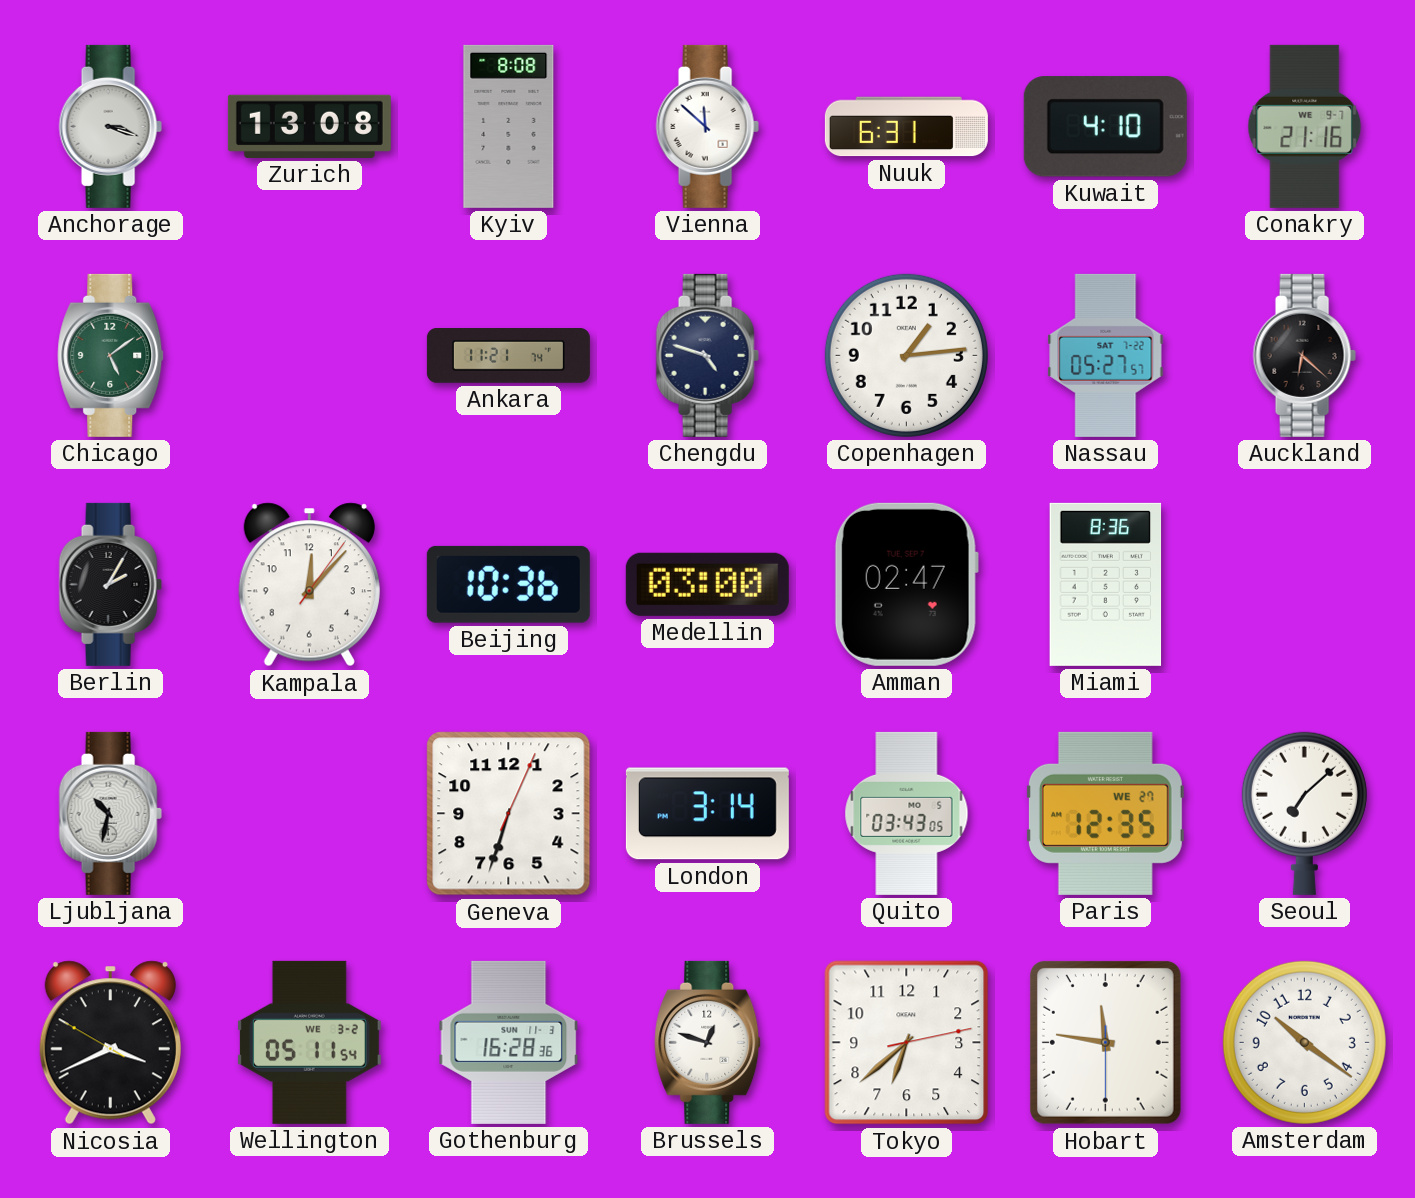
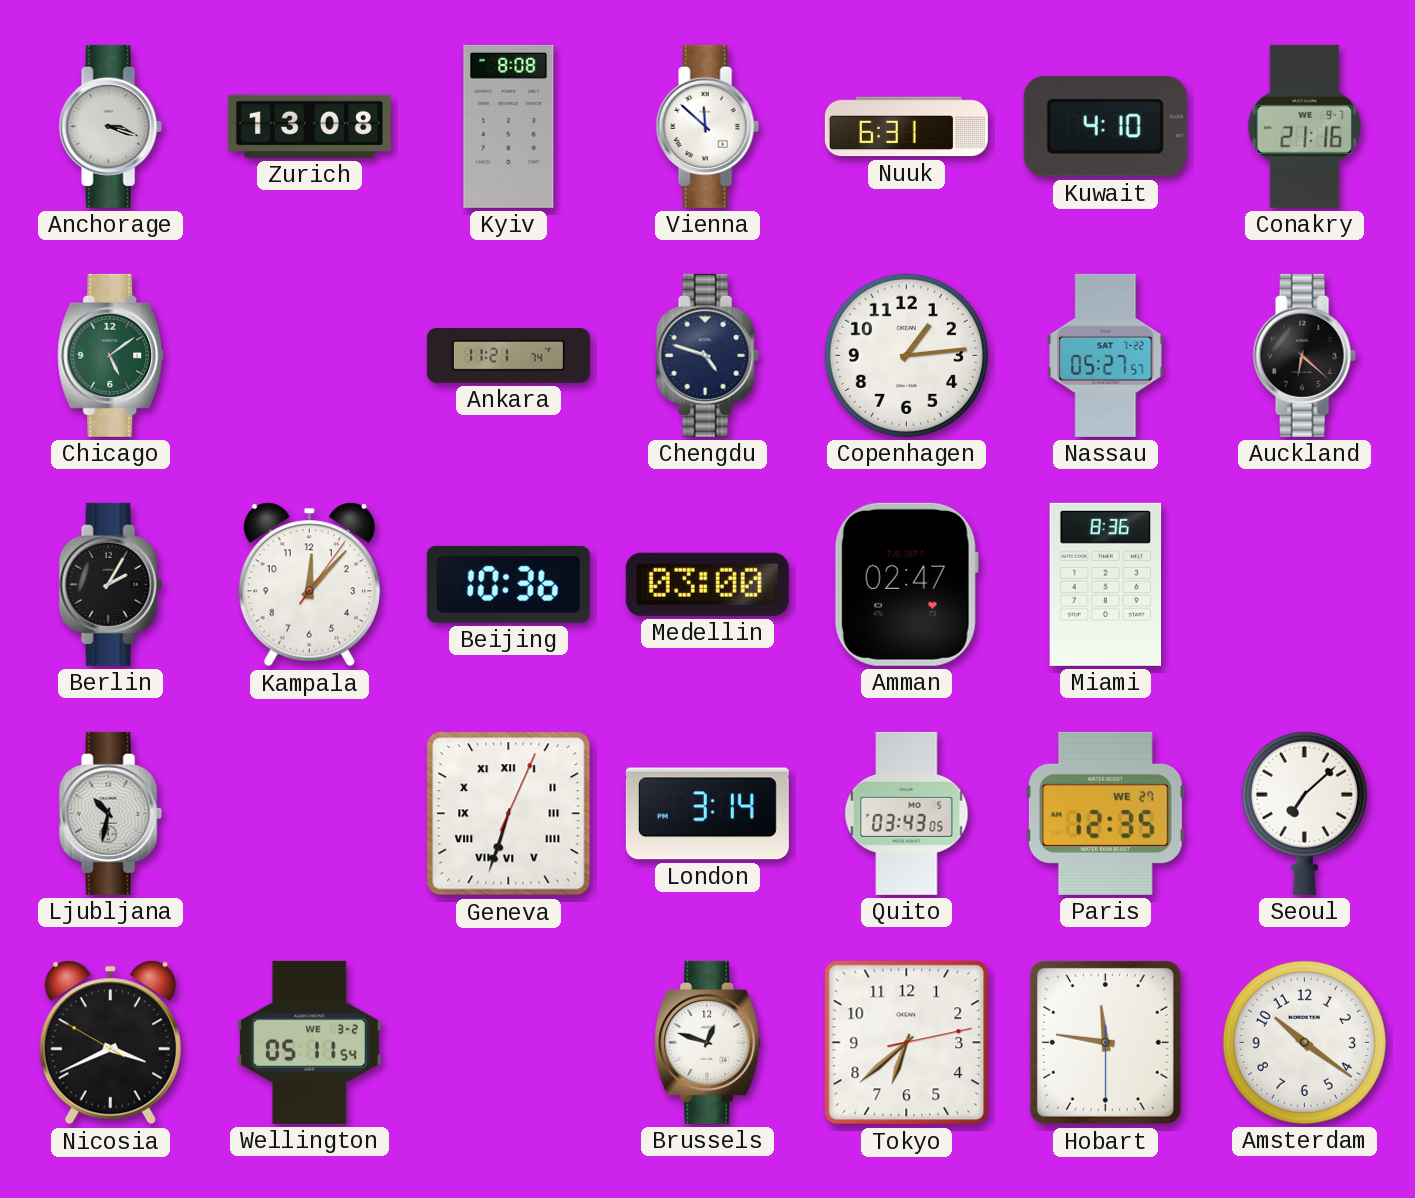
Geneva numerals: Arabic -> Roman (509, 814)
Gothenburg: 16:28 -> none (509, 1042)
